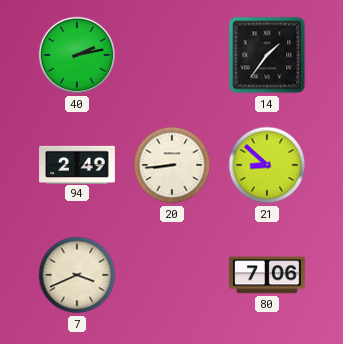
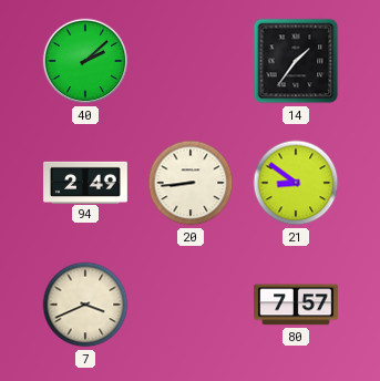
40: 2:13 -> 2:08 (85, 61)
21: 8:52 -> 8:51 (296, 183)
80: 7:06 -> 7:57 (297, 305)
